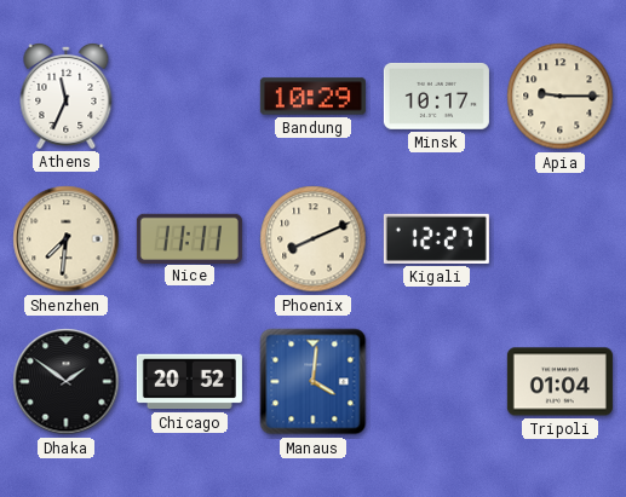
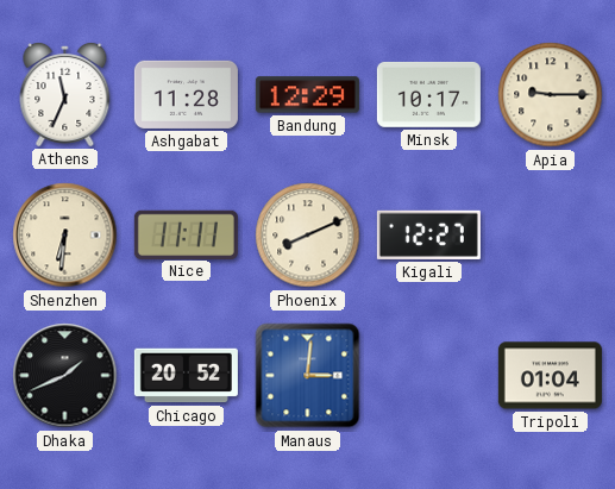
Ashgabat: none -> 11:28 (186, 94)
Bandung: 10:29 -> 12:29 (307, 95)
Shenzhen: 7:31 -> 6:31 (65, 236)
Dhaka: 1:51 -> 1:41 (65, 376)
Manaus: 4:01 -> 3:01 (308, 376)
